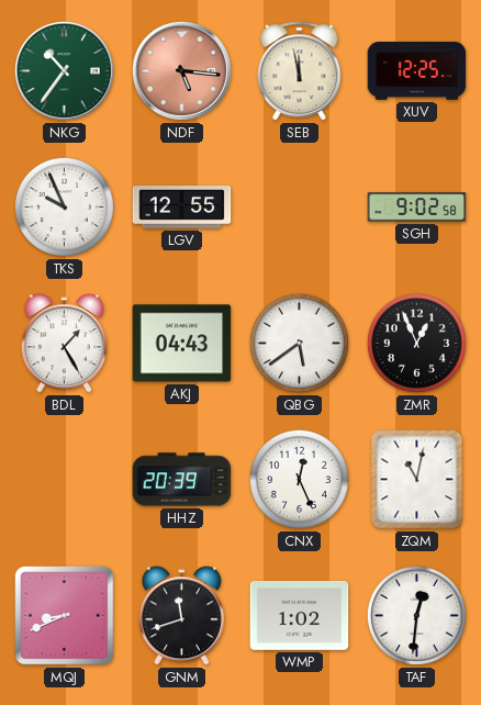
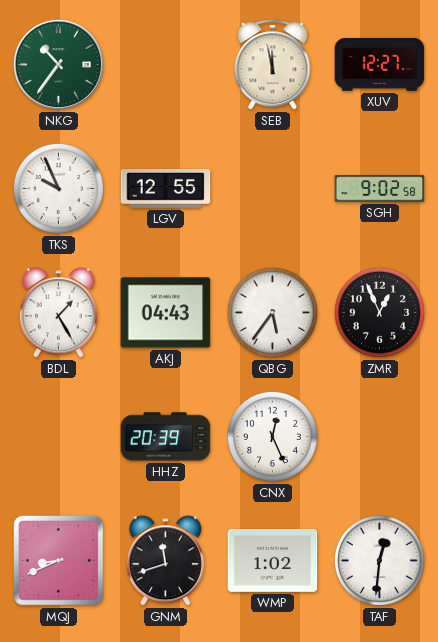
NDF: 5:16 -> none (181, 70)
XUV: 12:25 -> 12:27 (380, 65)
QBG: 5:39 -> 5:36 (272, 312)
ZQM: 11:02 -> none (417, 480)
